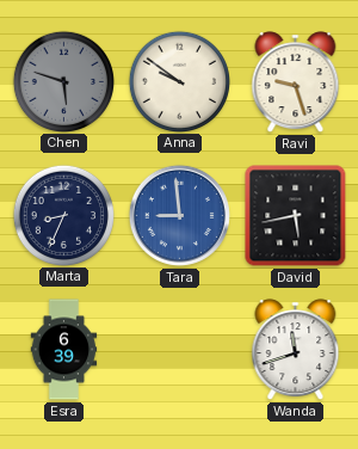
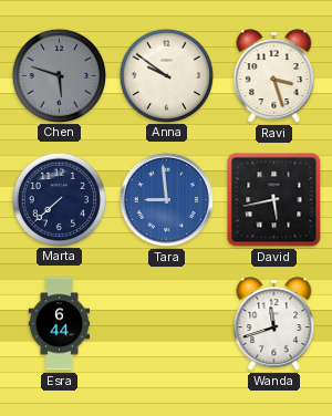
Ravi: 9:27 -> 3:27 (274, 76)
Marta: 8:34 -> 7:38 (59, 199)
Esra: 6:39 -> 6:44 (60, 324)
